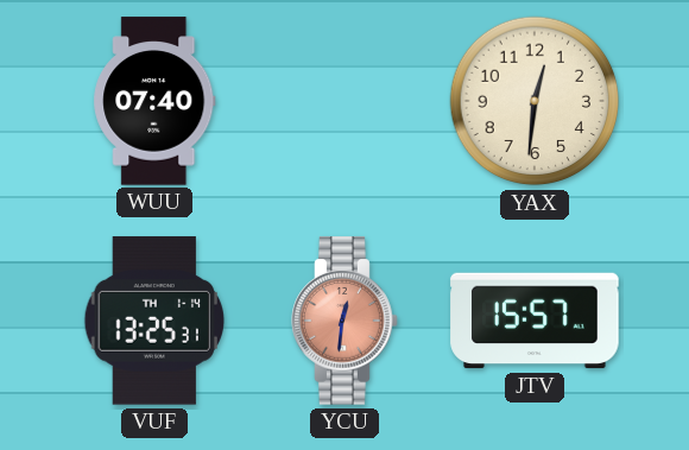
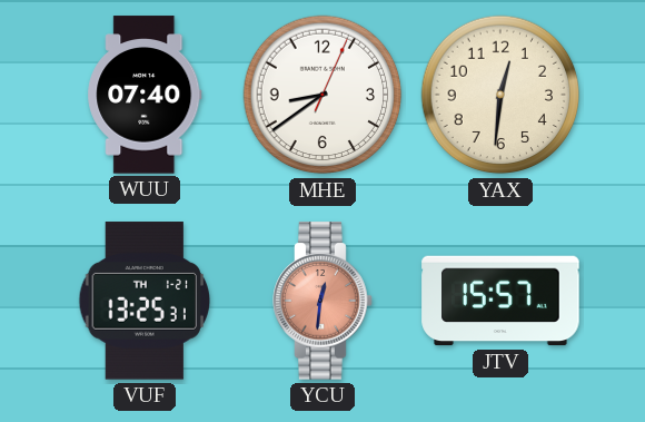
MHE: none -> 8:39 (322, 95)
VUF date: TH 1-14 -> TH 1-21 (143, 301)
